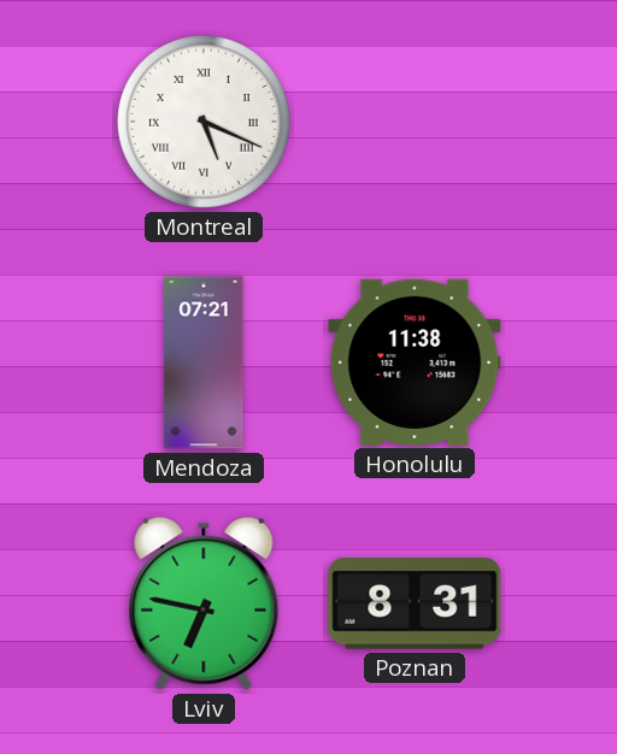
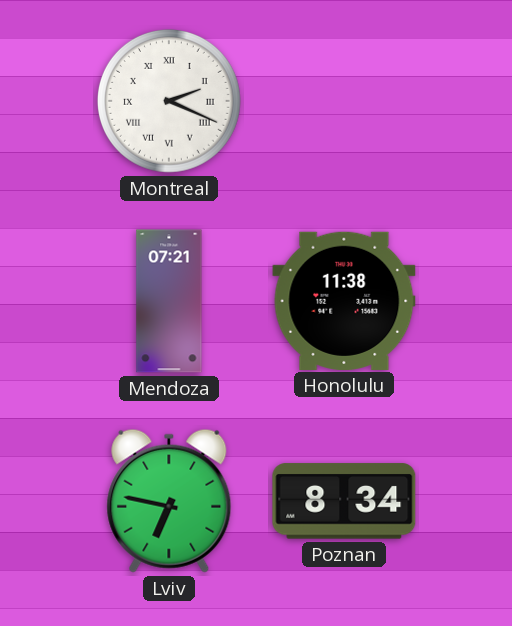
Montreal: 5:19 -> 2:19 (169, 101)
Poznan: 8:31 -> 8:34 (344, 501)
